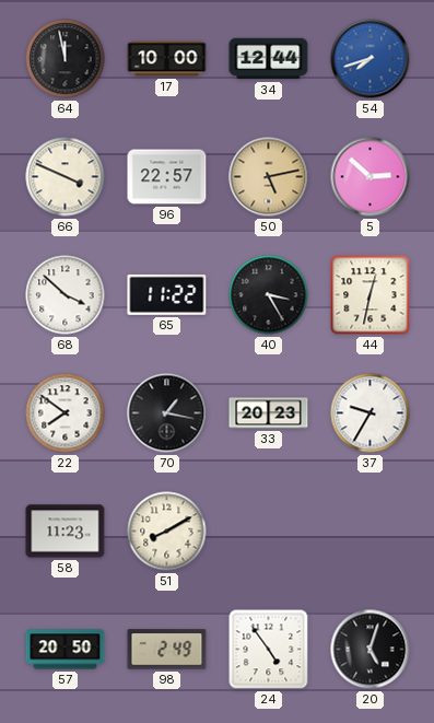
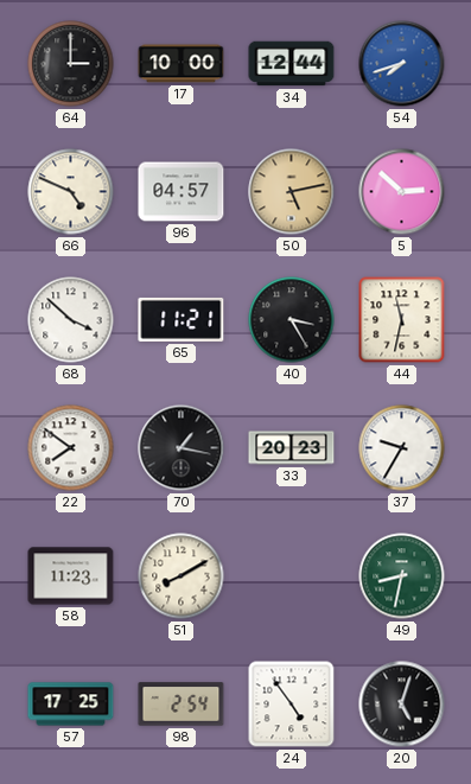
64: 11:58 -> 3:00 (71, 64)
66: 3:49 -> 4:49 (71, 192)
96: 22:57 -> 04:57 (182, 192)
65: 11:22 -> 11:21 (182, 319)
44: 12:32 -> 11:32 (402, 320)
49: none -> 8:32 (402, 576)
57: 20:50 -> 17:25 (71, 705)
98: 2:49 -> 2:54 (182, 705)
